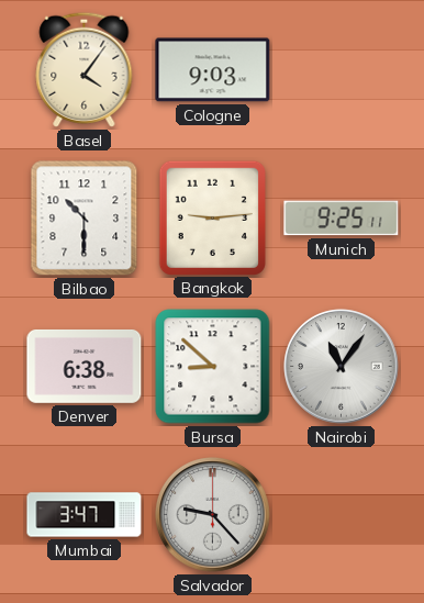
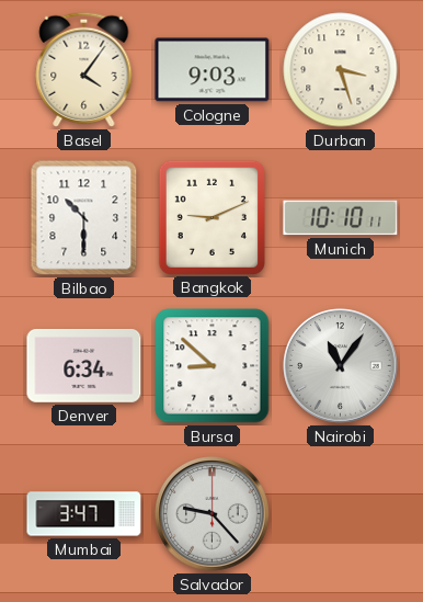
Durban: none -> 3:27 (341, 70)
Bangkok: 9:14 -> 9:11 (211, 217)
Munich: 9:25 -> 10:10 (341, 218)
Denver: 6:38 -> 6:34 (84, 365)
